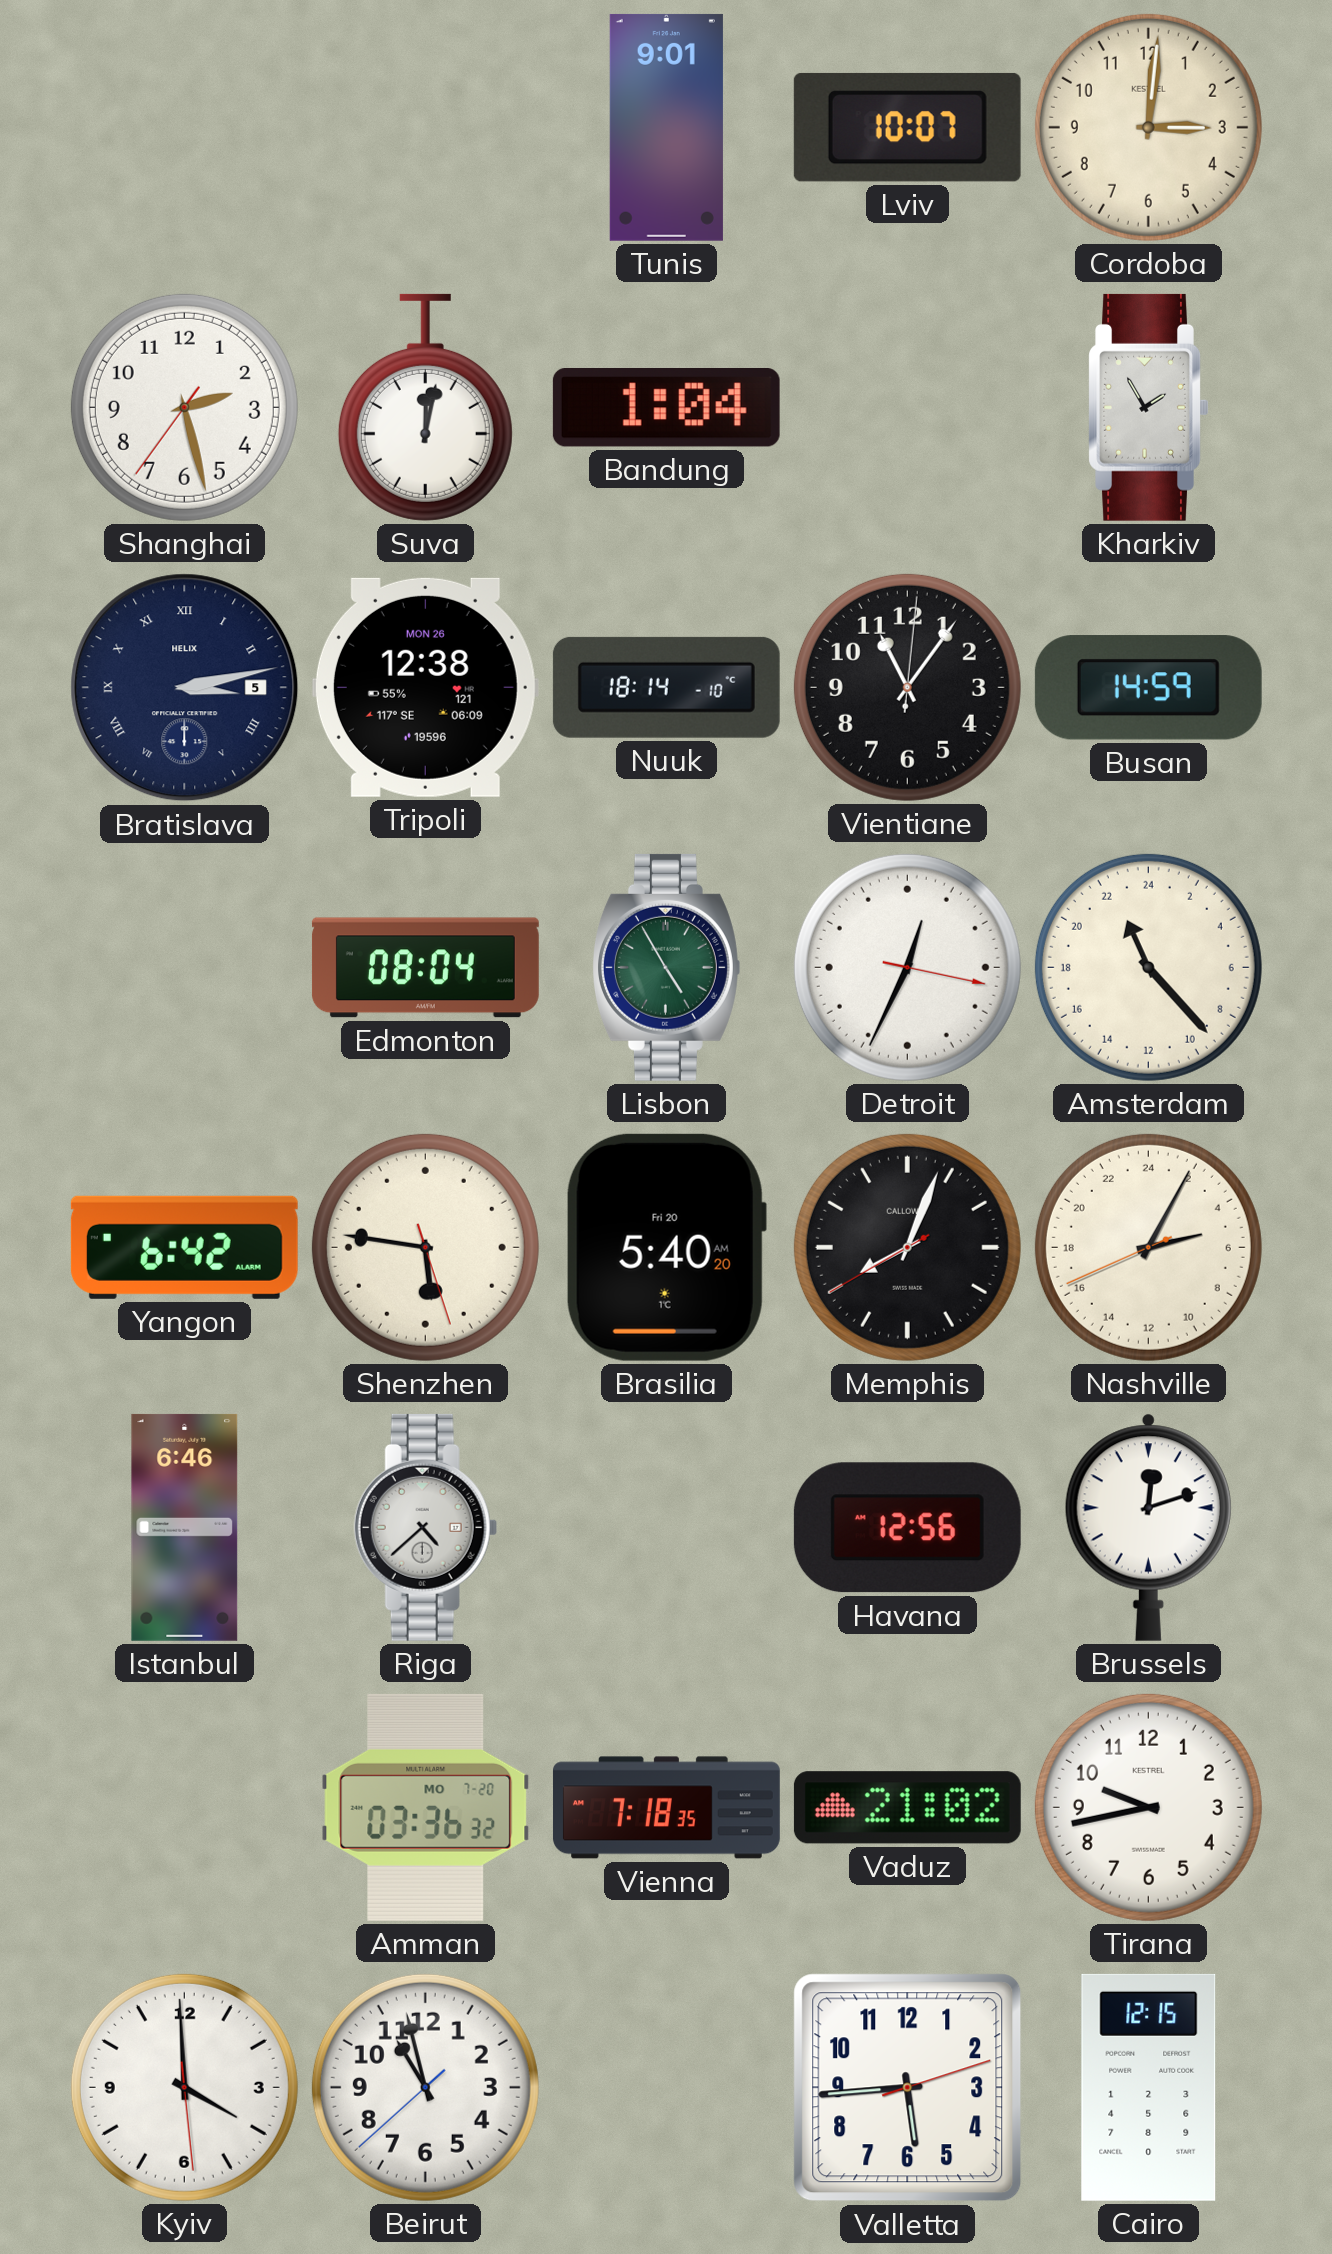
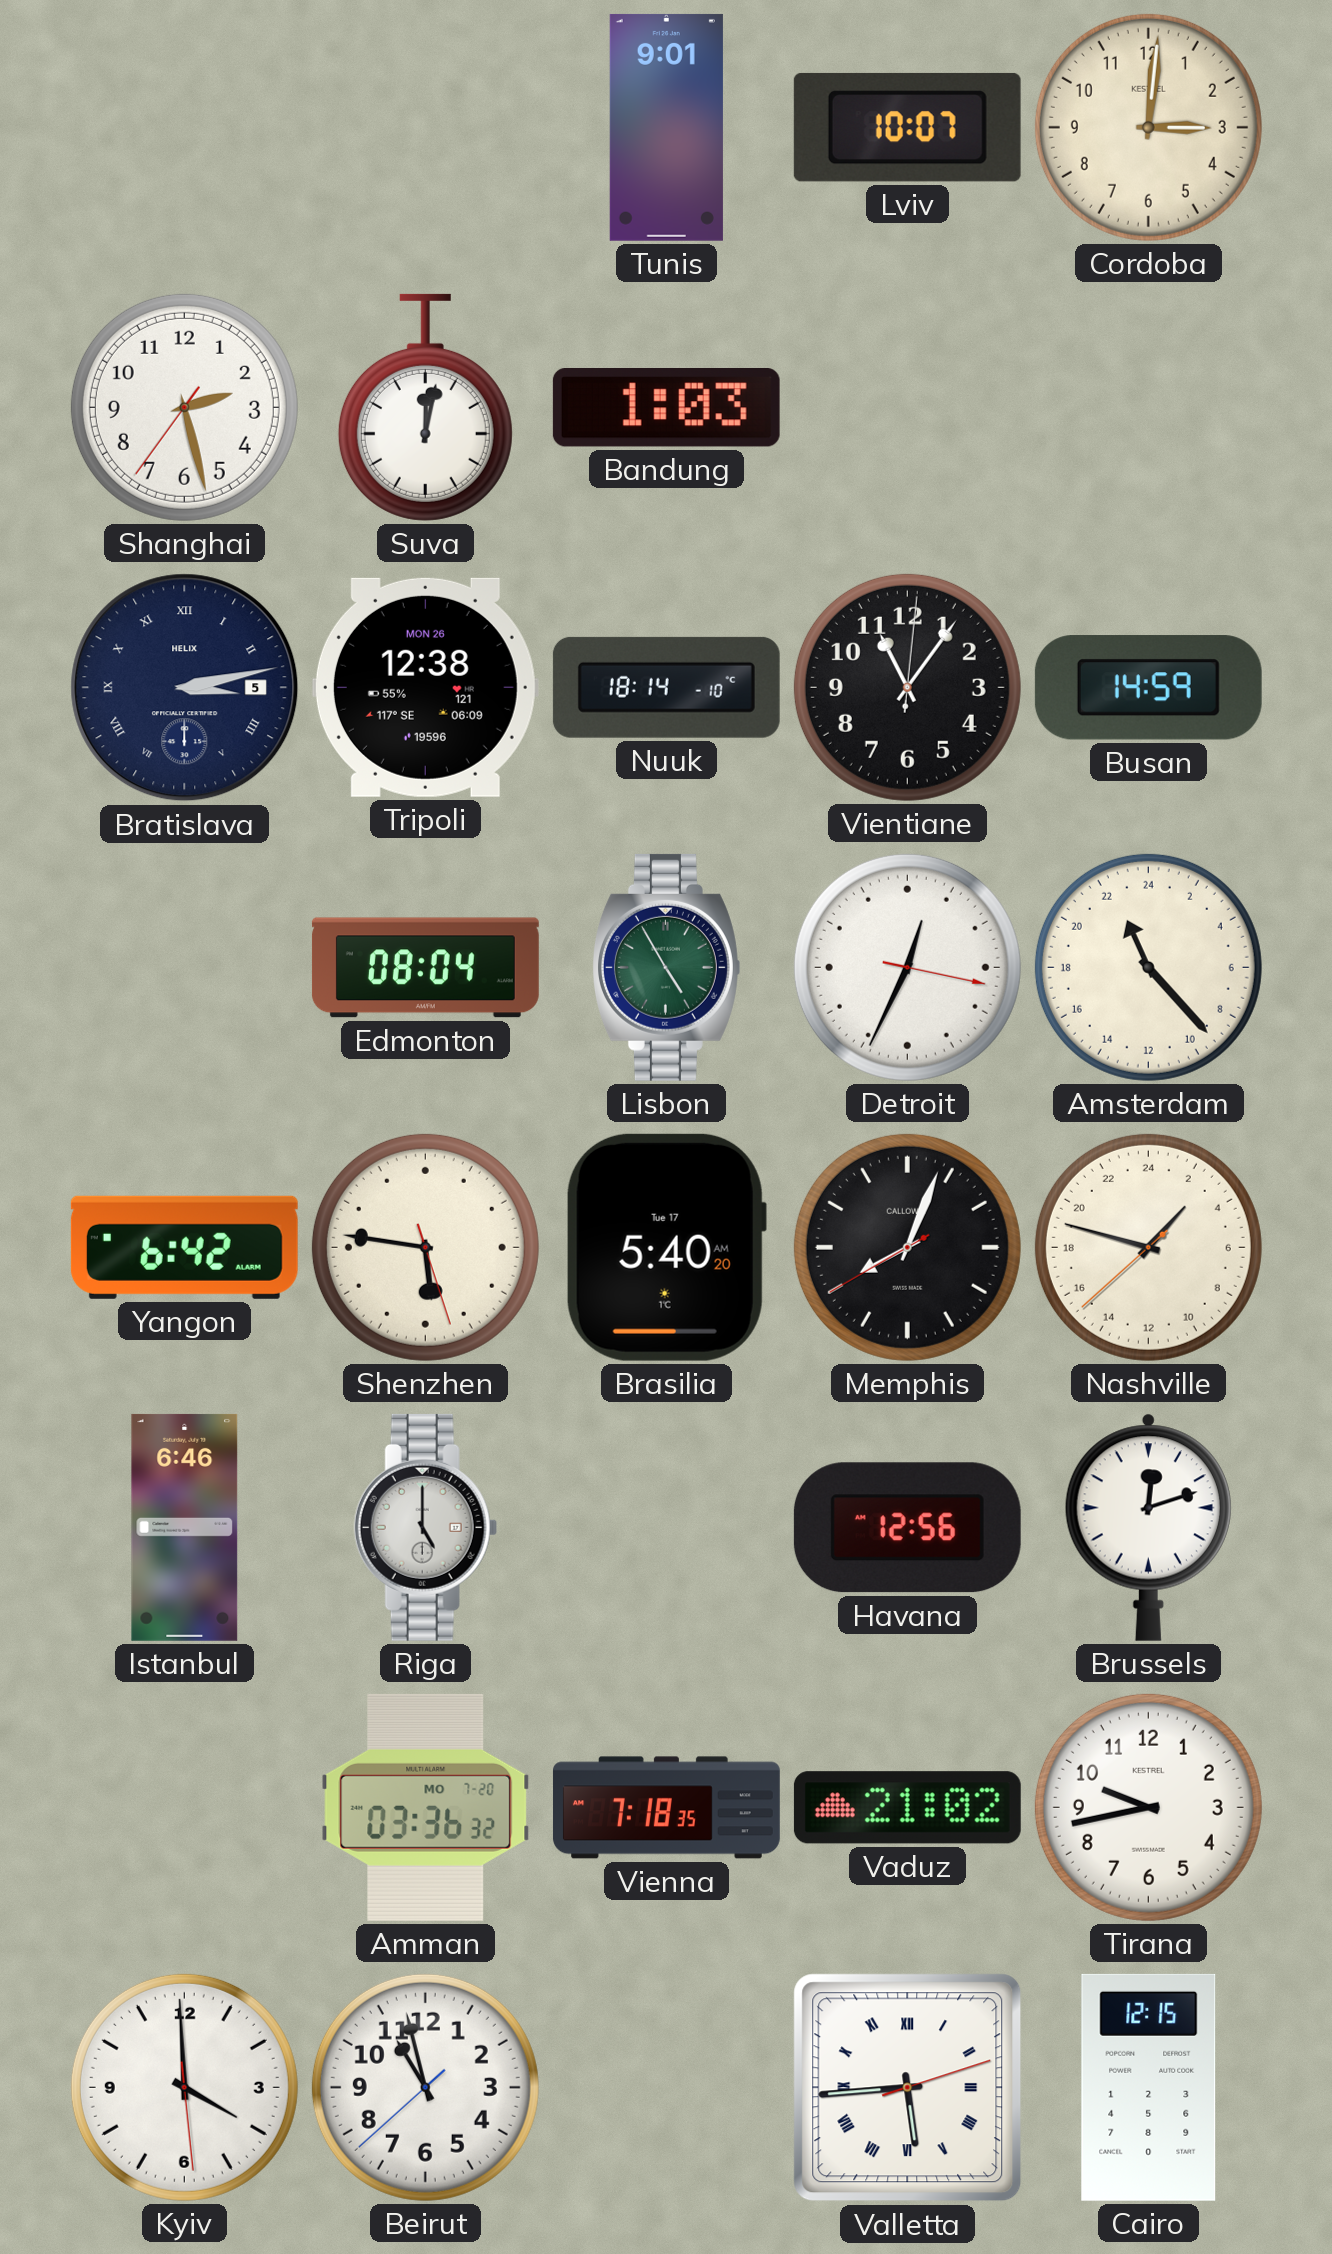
Bandung: 1:04 -> 1:03 (666, 408)
Kharkiv: 1:55 -> none (1148, 407)
Brasilia date: Fri 20 -> Tue 17 (666, 1247)
Nashville: 5:04 -> 2:47 (1148, 1247)
Riga: 4:38 -> 5:00 (425, 1527)
Valletta numerals: Arabic -> Roman (908, 2088)
